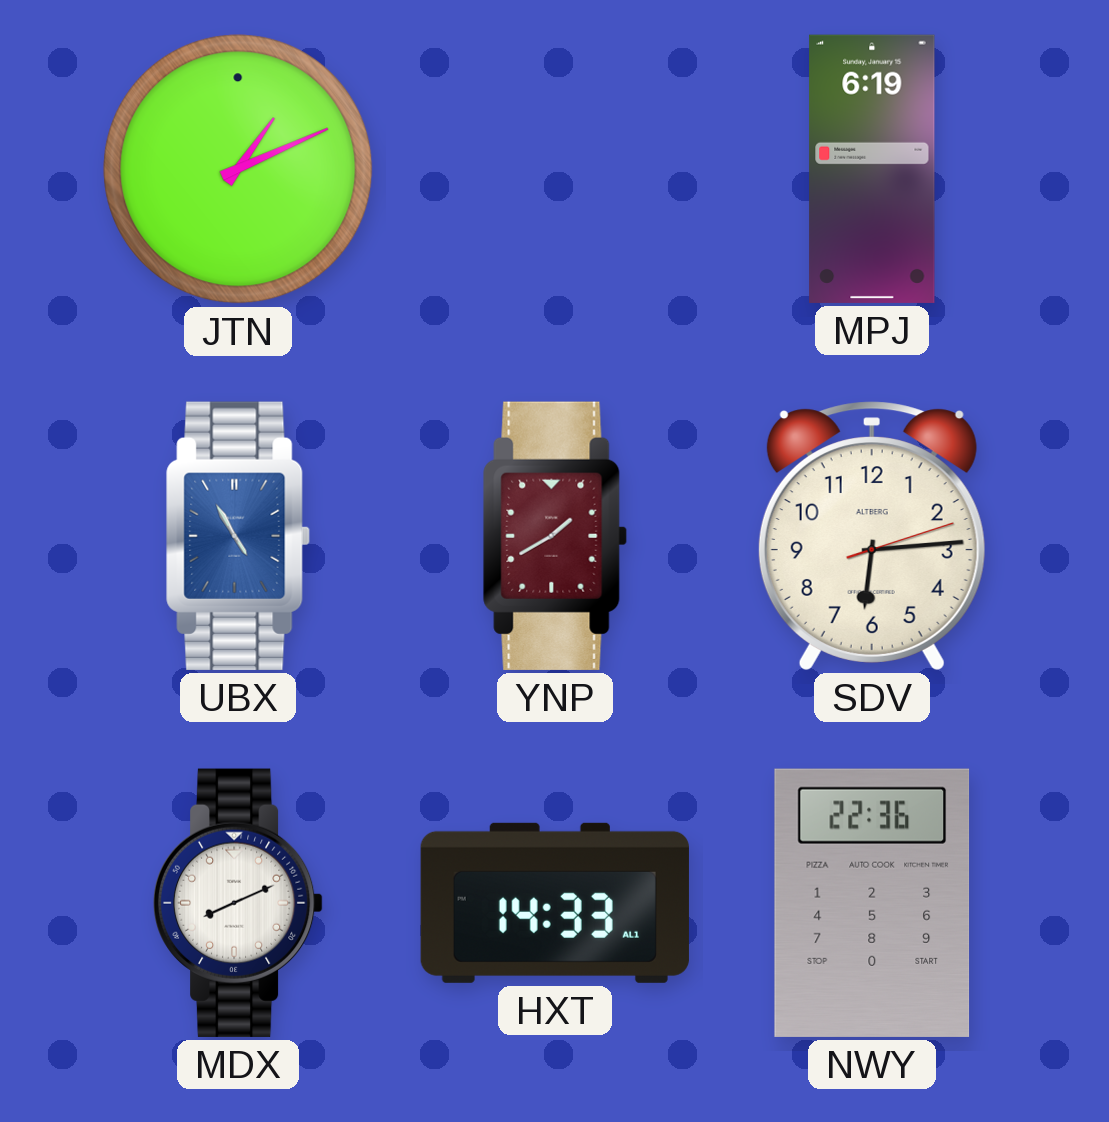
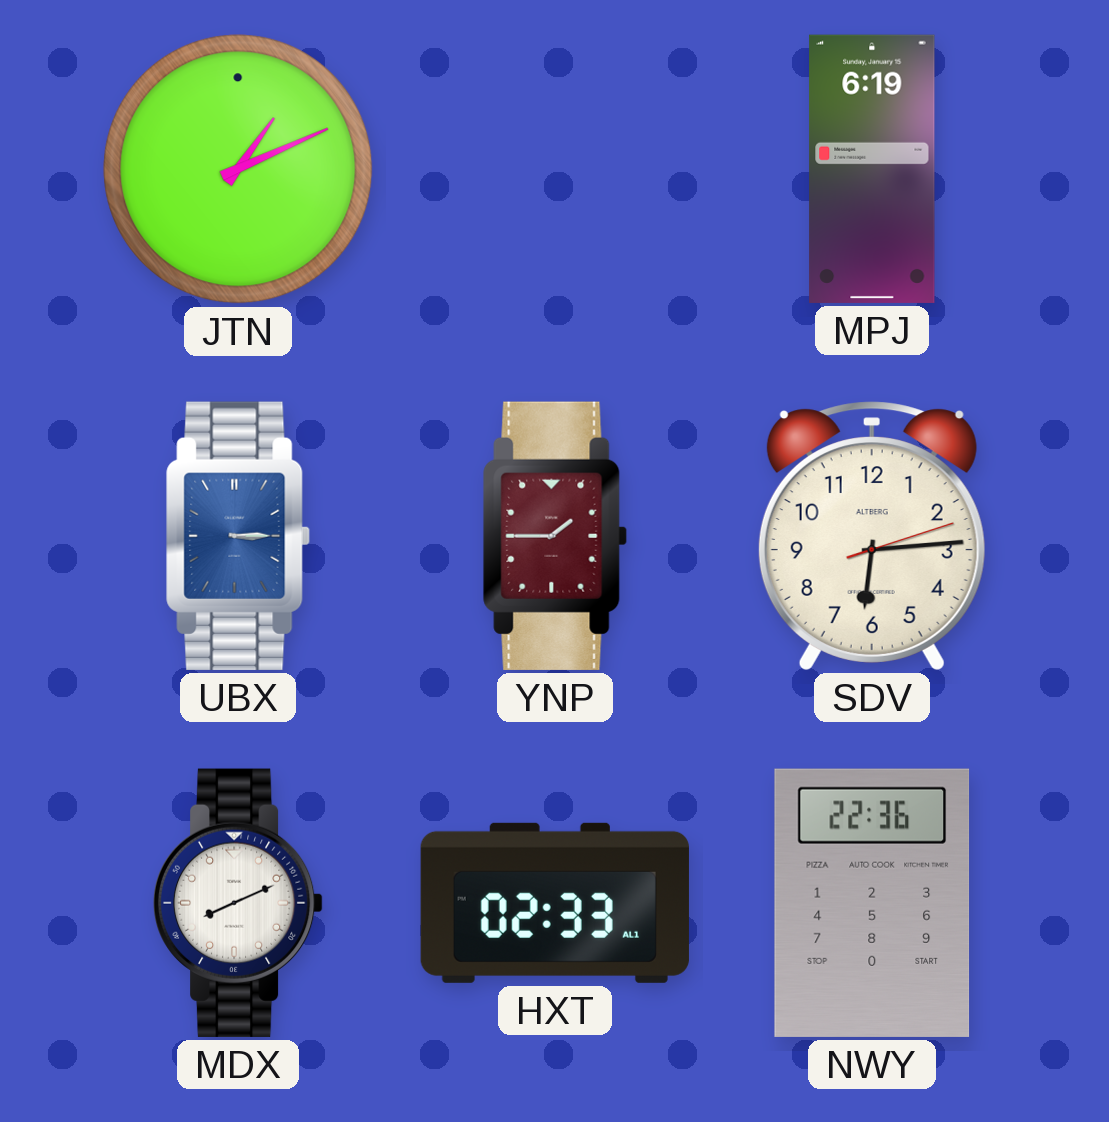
UBX: 4:55 -> 3:15 (238, 536)
YNP: 1:40 -> 1:45 (555, 536)
HXT: 14:33 -> 02:33 (555, 903)
